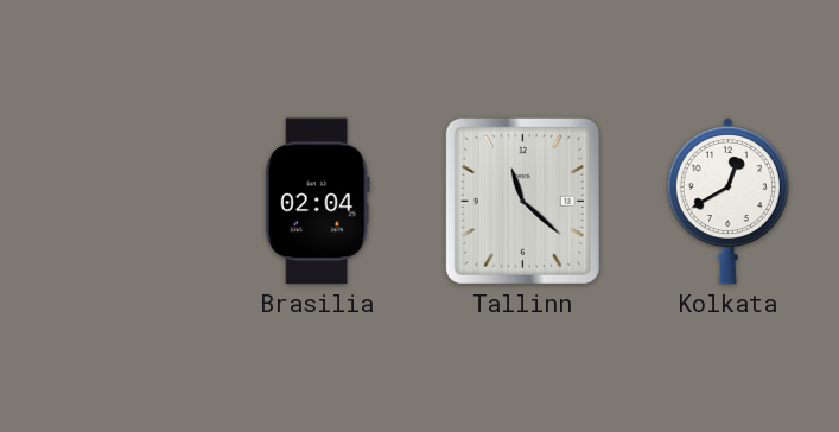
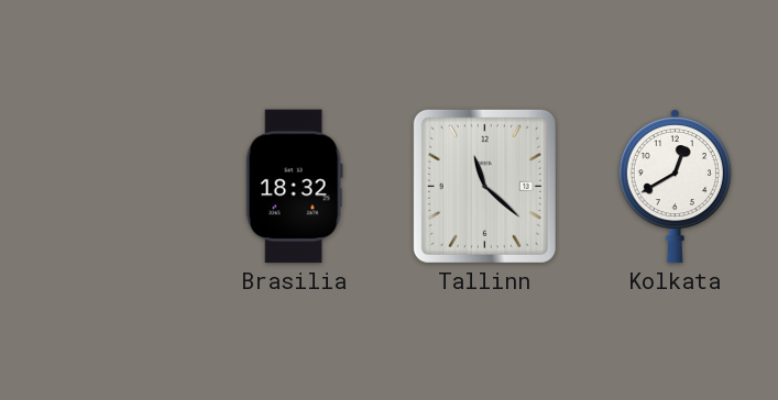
Brasilia: 02:04 -> 18:32 (294, 187)
